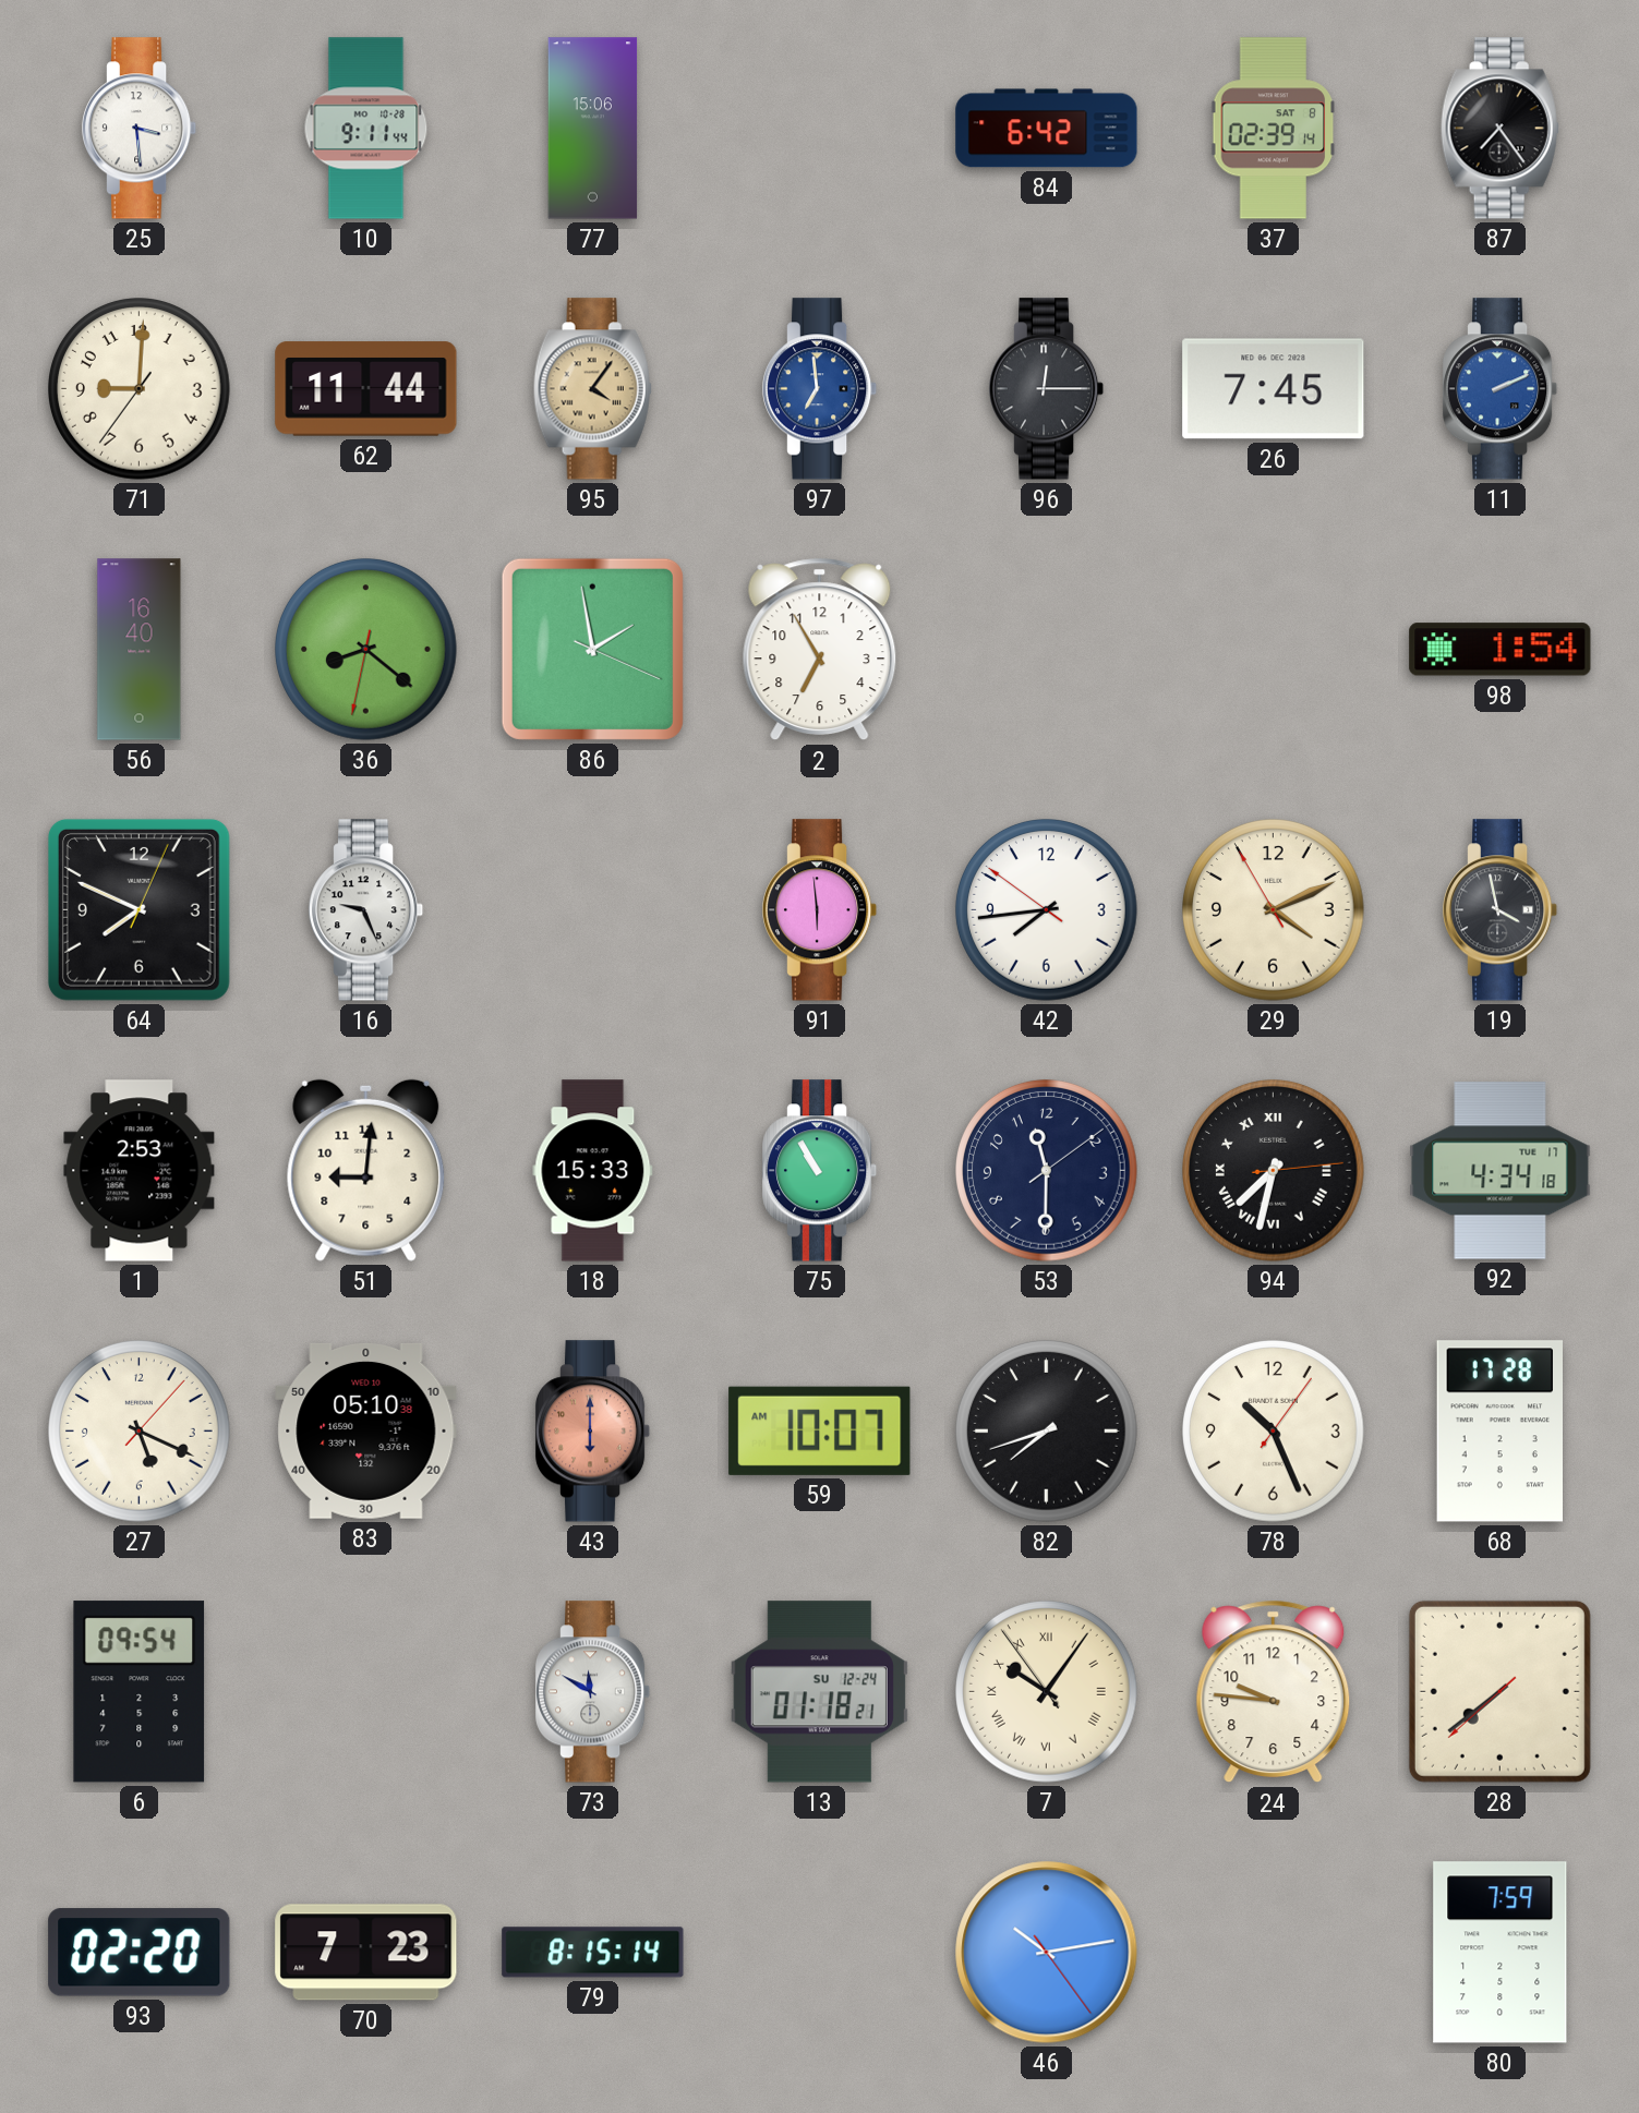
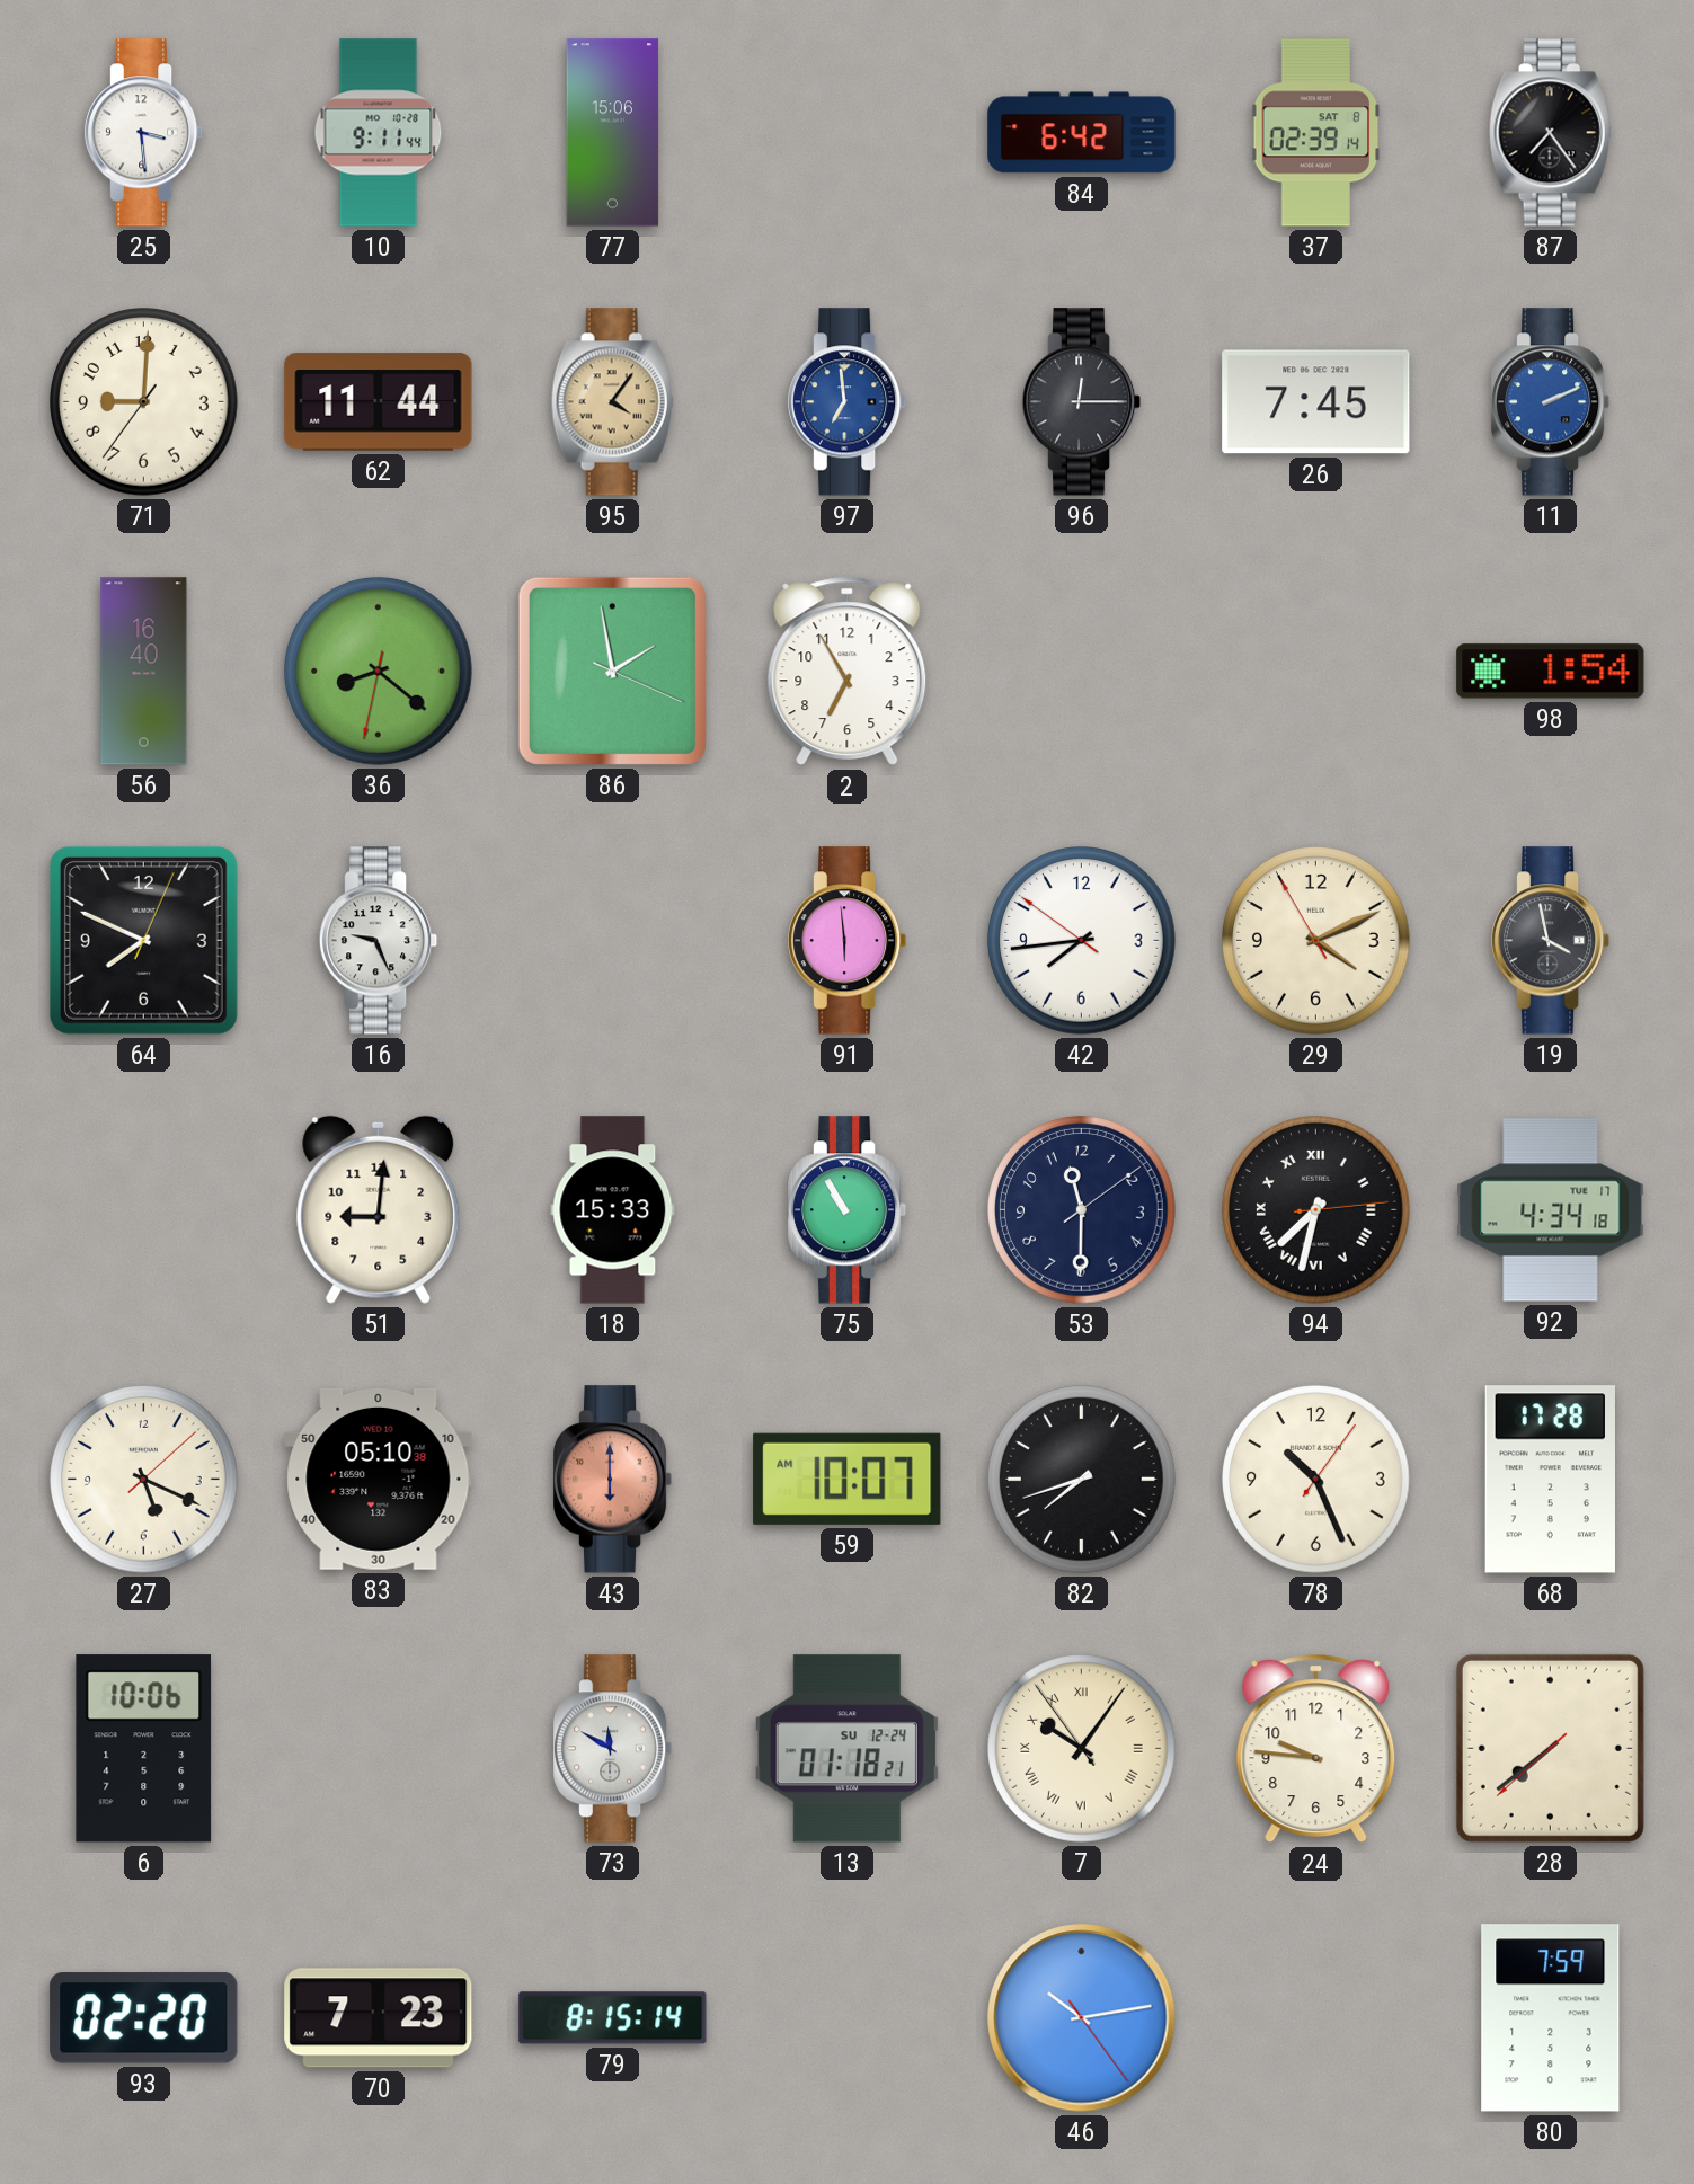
1: 2:53 -> none (140, 1171)
27: 5:19:07 -> 5:19:08 (144, 1480)
6: 09:54 -> 10:06 (144, 1749)
